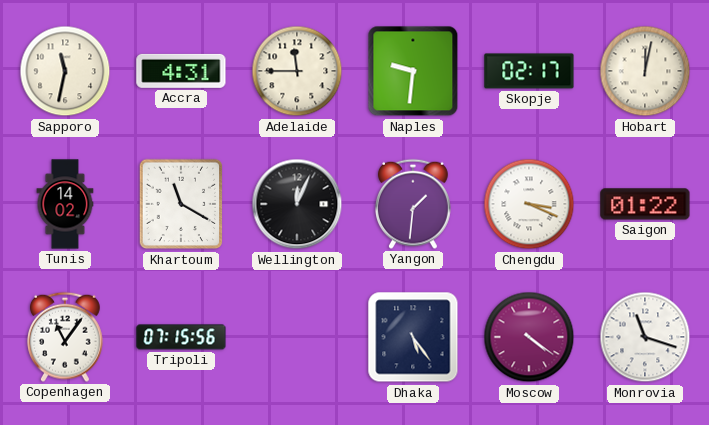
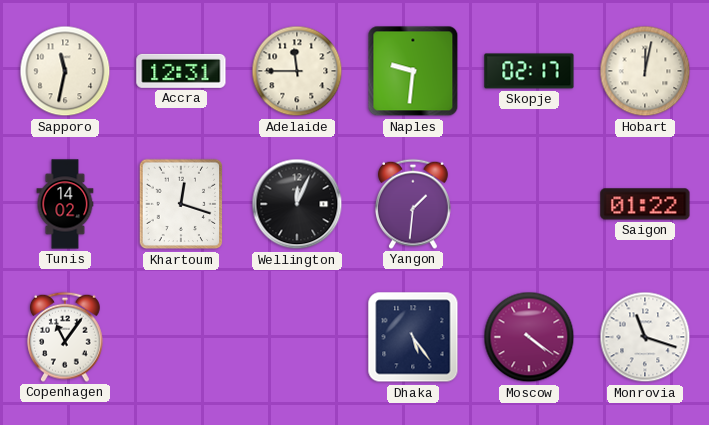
Accra: 4:31 -> 12:31 (181, 71)
Khartoum: 11:20 -> 12:18 (181, 204)
Chengdu: 3:19 -> none (529, 204)
Tripoli: 07:15 -> none (181, 337)
